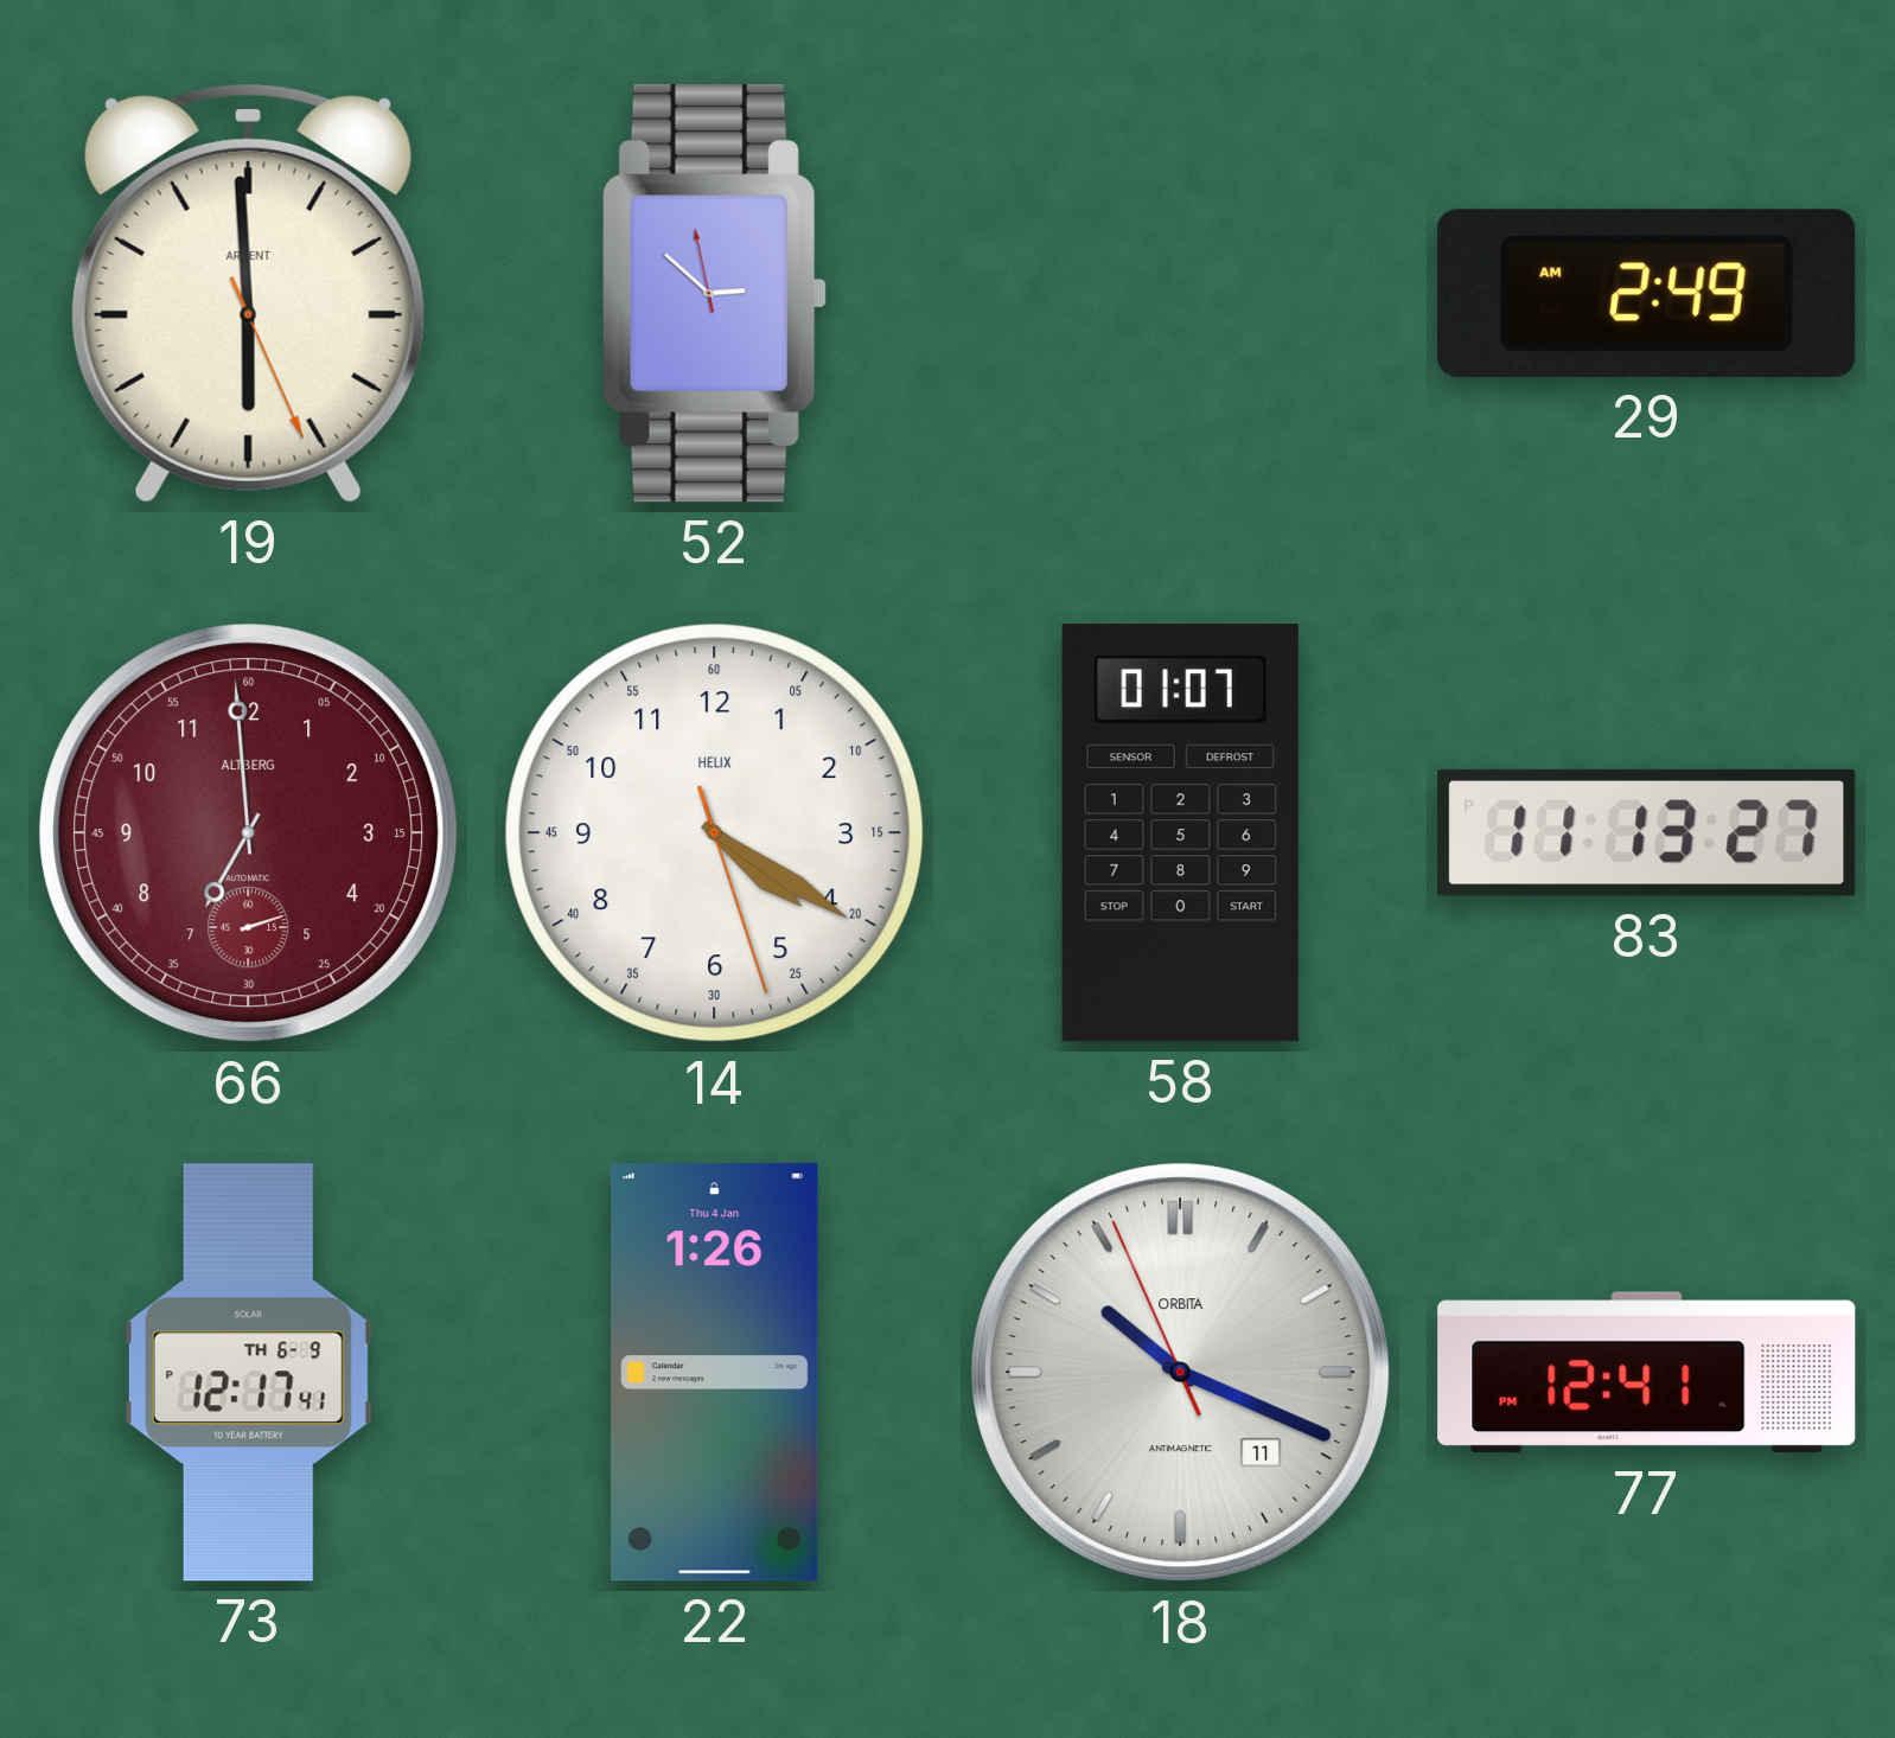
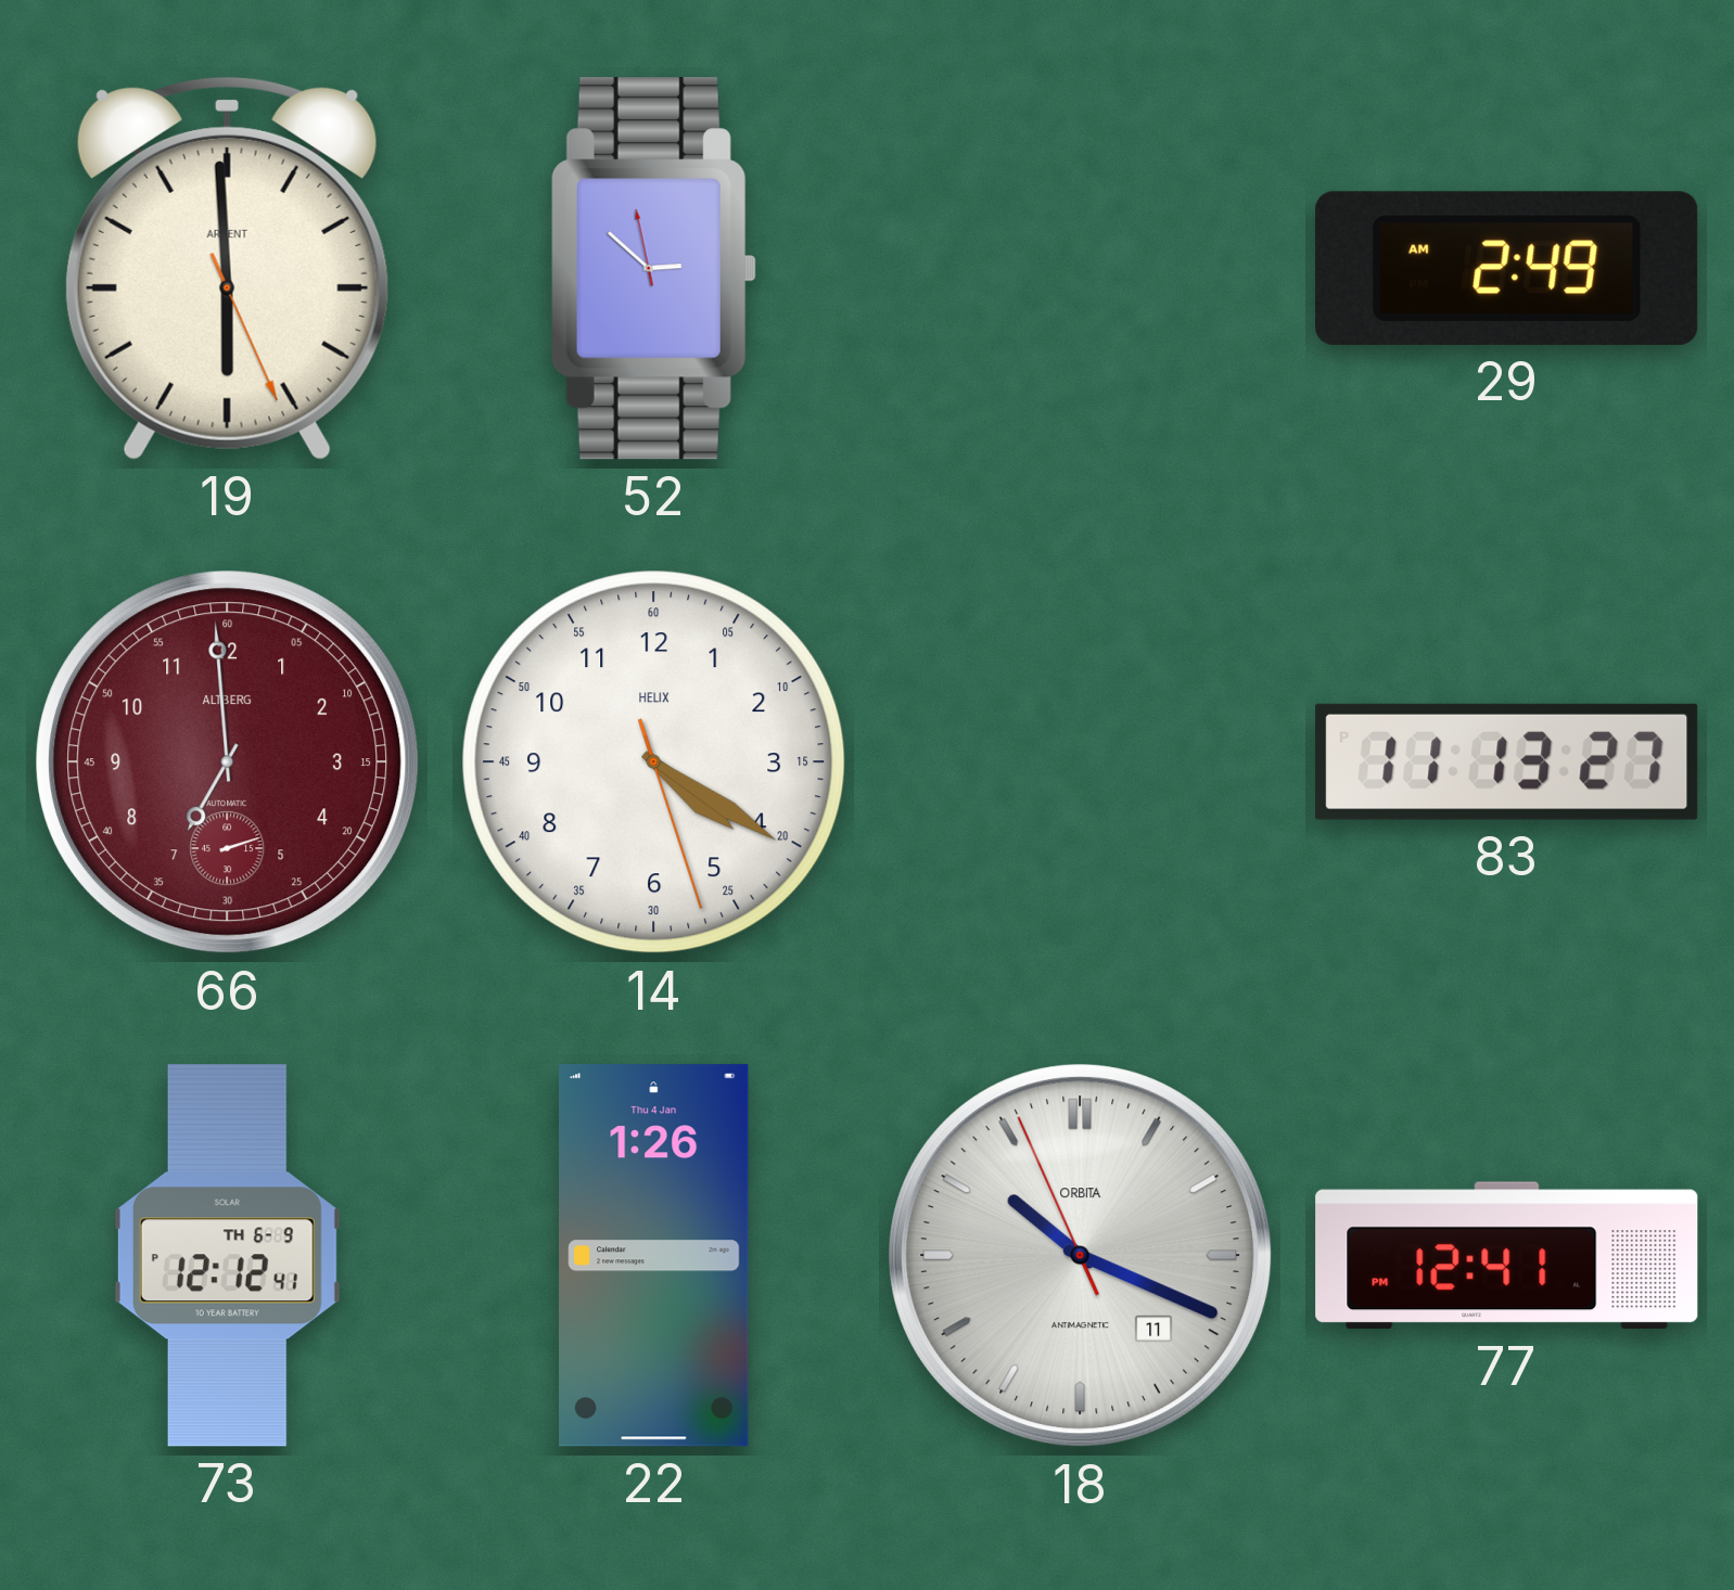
58: 01:07 -> none (1180, 833)
73: 12:17 -> 12:12 (227, 1256)
